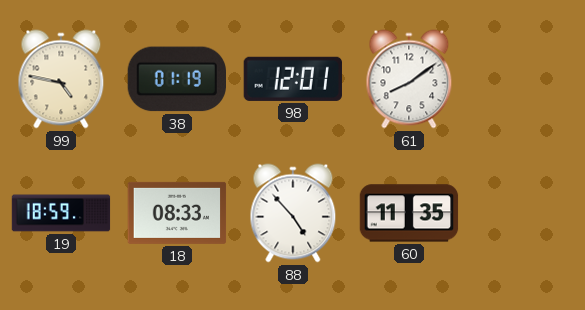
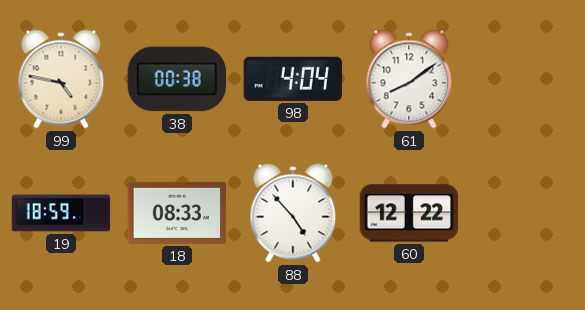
38: 01:19 -> 00:38 (176, 79)
98: 12:01 -> 4:04 (293, 79)
60: 11:35 -> 12:22 (409, 213)
